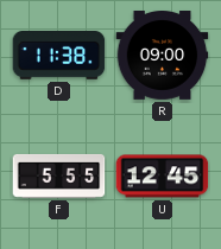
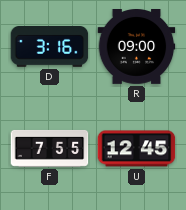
D: 11:38 -> 3:16 (50, 47)
F: 5:55 -> 7:55 (50, 148)
